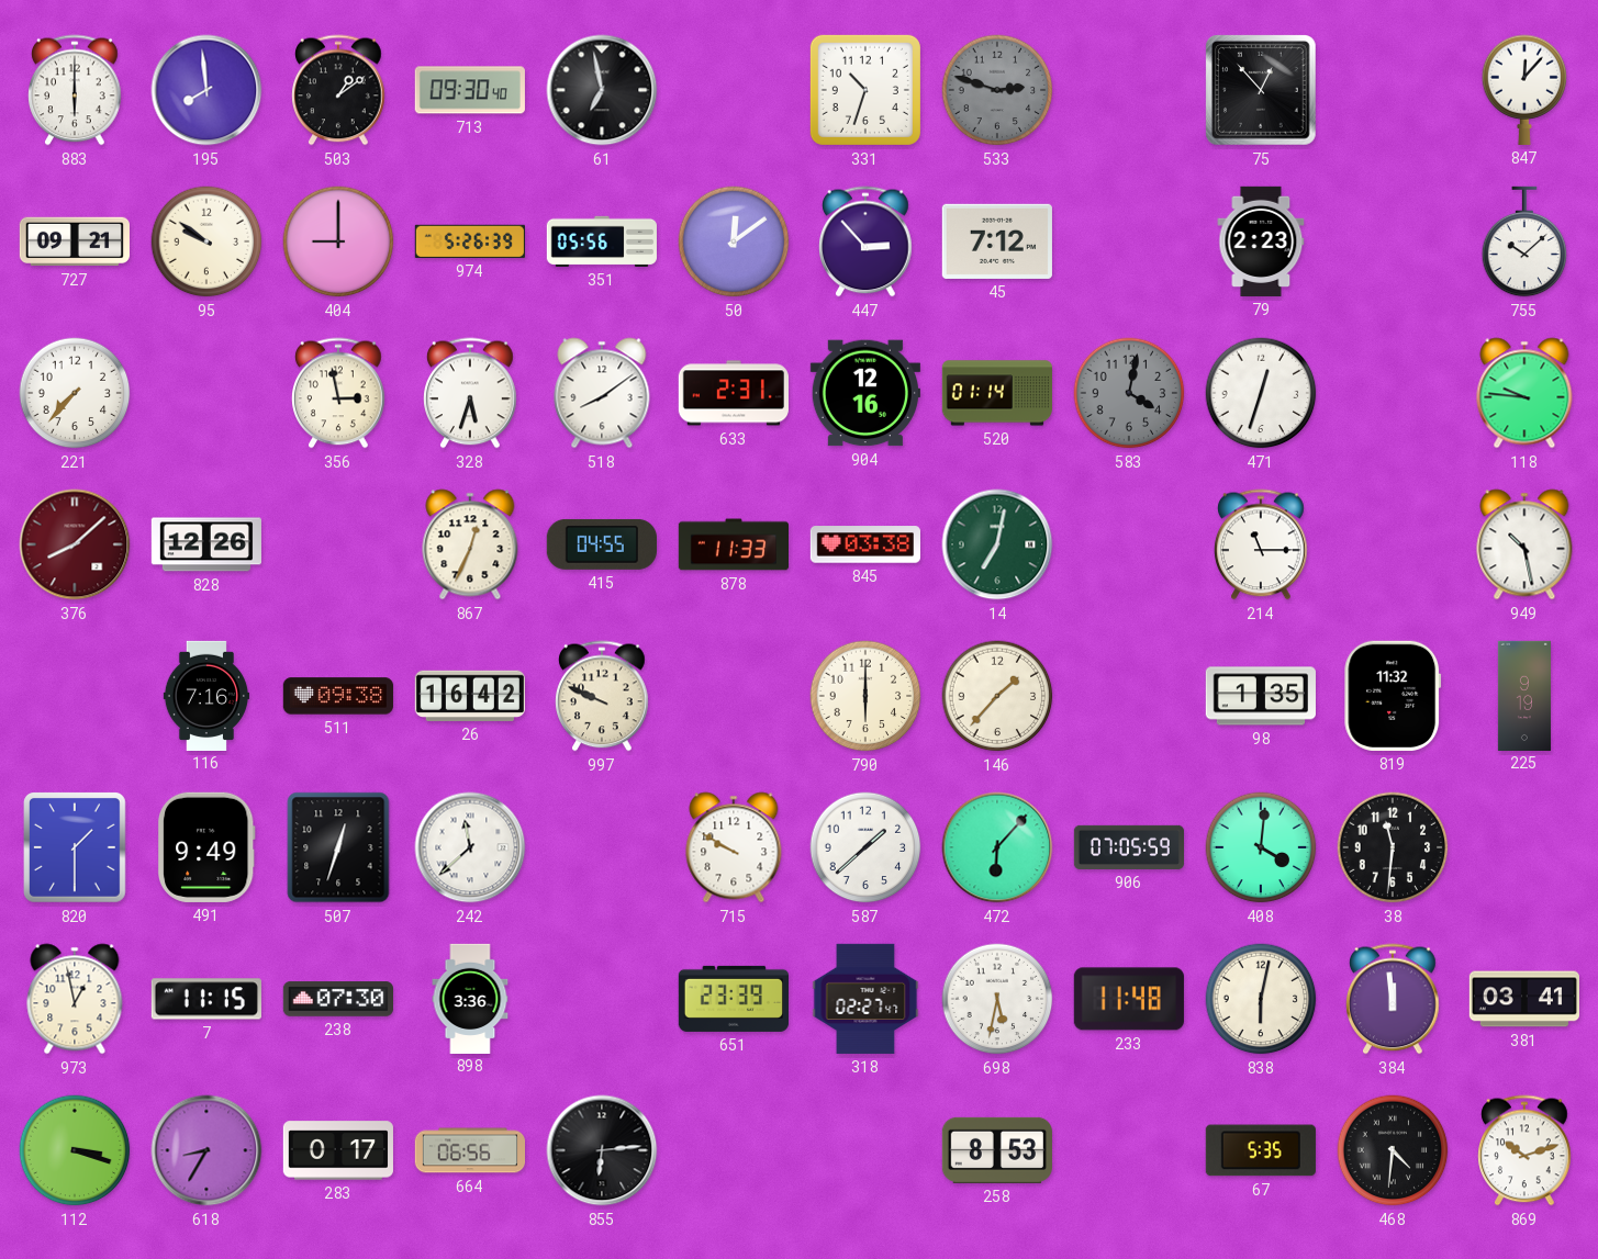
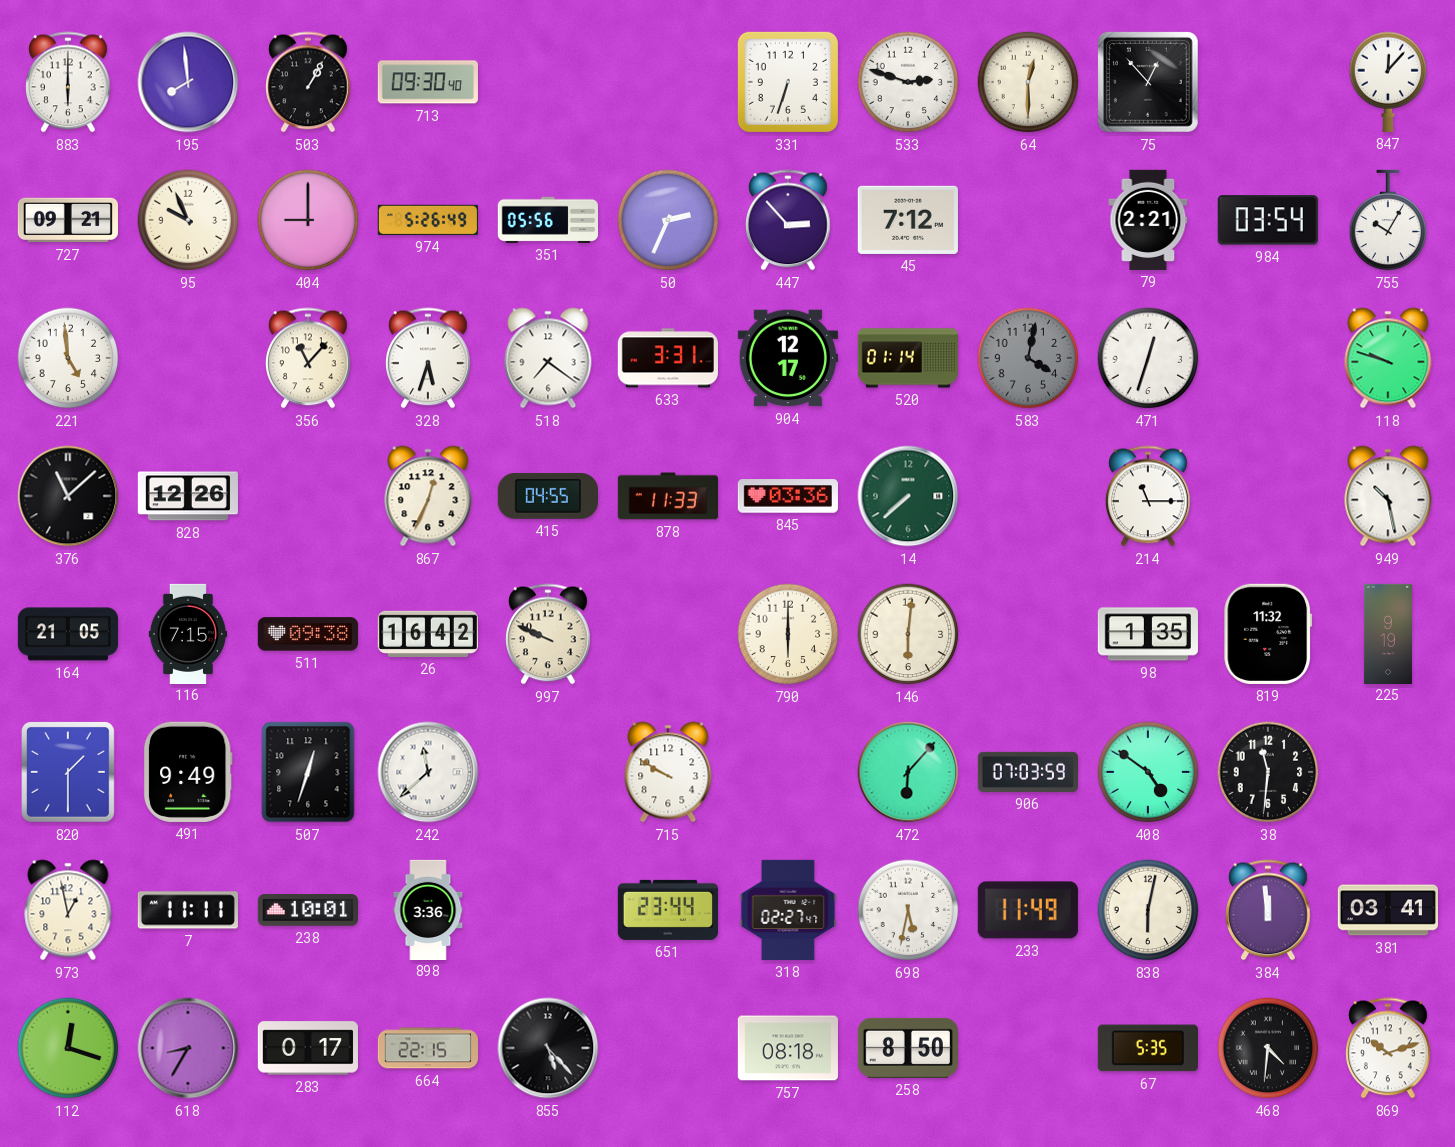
503: 1:09 -> 1:05 (308, 82)
61: 6:58 -> none (602, 90)
331: 10:33 -> 6:33 (788, 82)
533 dial: grey -> white (908, 82)
64: none -> 12:30 (1028, 82)
95: 9:51 -> 9:56 (188, 220)
974: 5:26:39 -> 5:26:49 (428, 220)
50: 12:09 -> 2:34 (668, 220)
79: 2:23 -> 2:21 (1148, 220)
984: none -> 03:54 (1268, 220)
755: 10:08 -> 10:05 (1388, 220)
221: 7:37 -> 4:59 (68, 358)
356: 2:58 -> 11:07 (308, 358)
518: 8:09 -> 7:21 (548, 358)
633: 2:31 -> 3:31 (668, 358)
904: 12:16 -> 12:17 (788, 358)
118: 9:46 -> 9:48 (1388, 358)
376: 8:08 -> 11:08 (68, 496)
376 dial: burgundy -> black (68, 496)
845: 03:38 -> 03:36 (788, 496)
14: 7:02 -> 7:38 (908, 496)
164: none -> 21:05 (67, 634)
116: 7:16 -> 7:15 (187, 633)
146: 1:37 -> 6:01 (908, 634)
587: 1:38 -> none (865, 847)
906: 07:05 -> 07:03 (1027, 772)
408: 4:01 -> 4:51 (1148, 772)
7: 11:15 -> 11:11 (188, 910)
238: 07:30 -> 10:01 (307, 910)
651: 23:39 -> 23:44 (668, 910)
233: 11:48 -> 11:49 (1028, 910)
112: 3:18 -> 12:18 (68, 1048)
664: 06:56 -> 22:15 (427, 1048)
855: 6:14 -> 5:23 (548, 1048)
757: none -> 08:18 (788, 1048)
258: 8:53 -> 8:50 (908, 1048)
